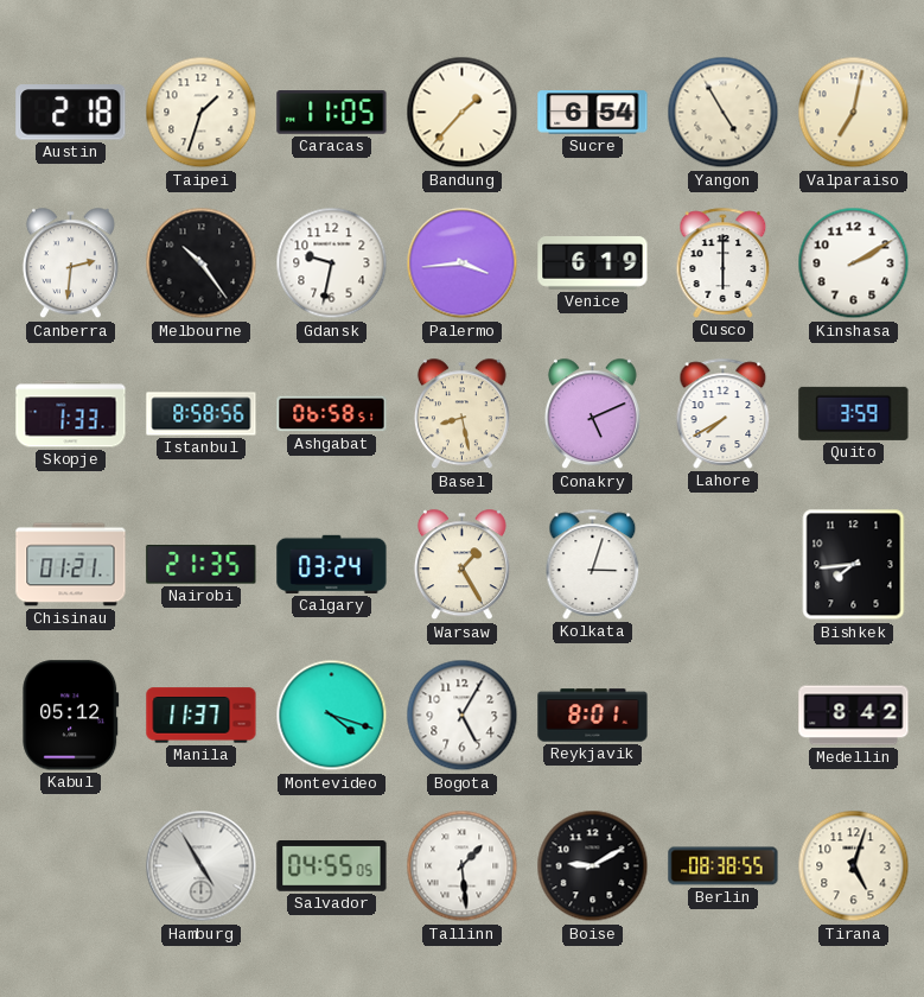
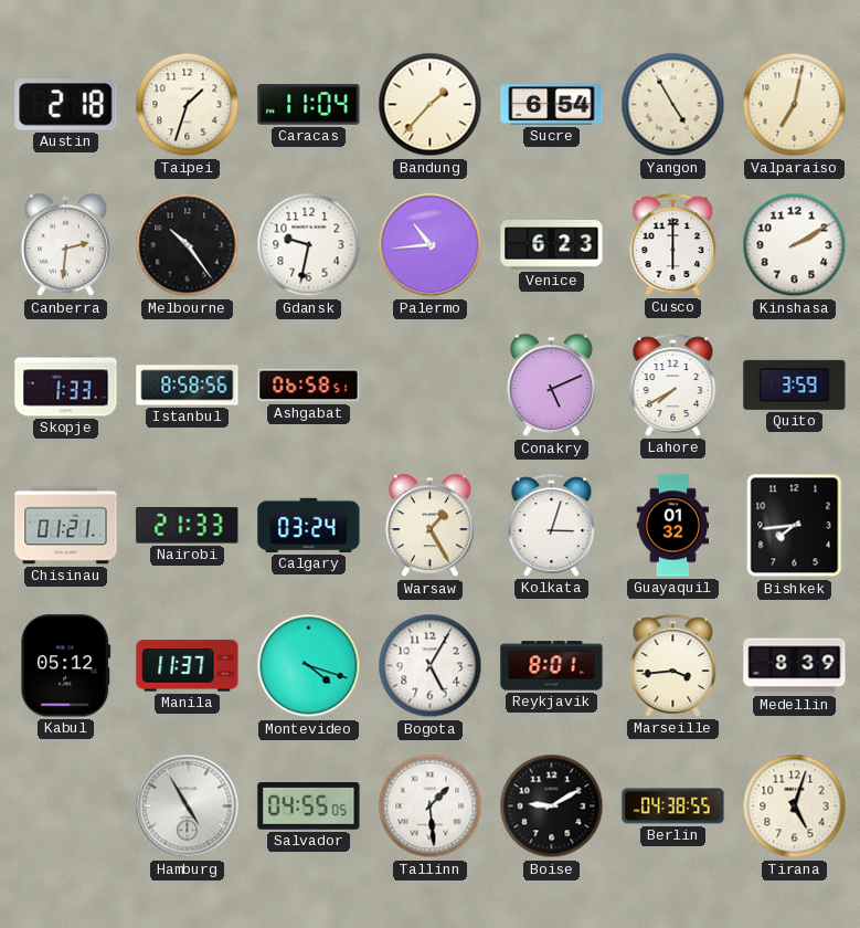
Caracas: 11:05 -> 11:04 (309, 105)
Palermo: 3:44 -> 10:44 (431, 245)
Venice: 6:19 -> 6:23 (552, 245)
Basel: 8:28 -> none (461, 414)
Nairobi: 21:35 -> 21:33 (188, 526)
Guayaquil: none -> 01:32 (672, 526)
Marseille: none -> 3:44 (673, 665)
Medellin: 8:42 -> 8:39 (795, 666)
Berlin: 08:38 -> 04:38 (673, 806)
